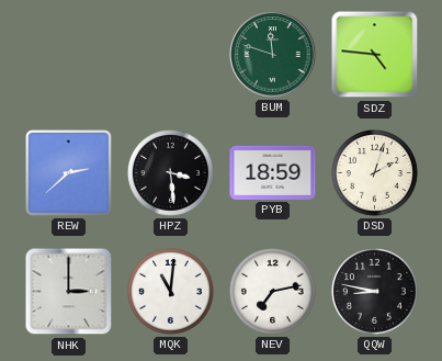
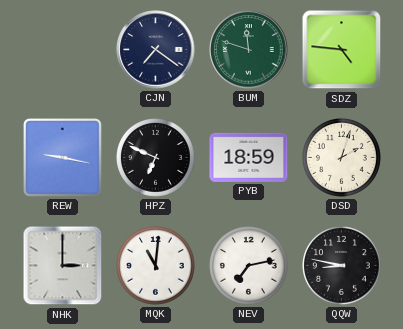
CJN: none -> 7:21 (156, 50)
REW: 2:38 -> 9:17 (63, 158)
HPZ: 3:29 -> 6:49 (156, 158)
